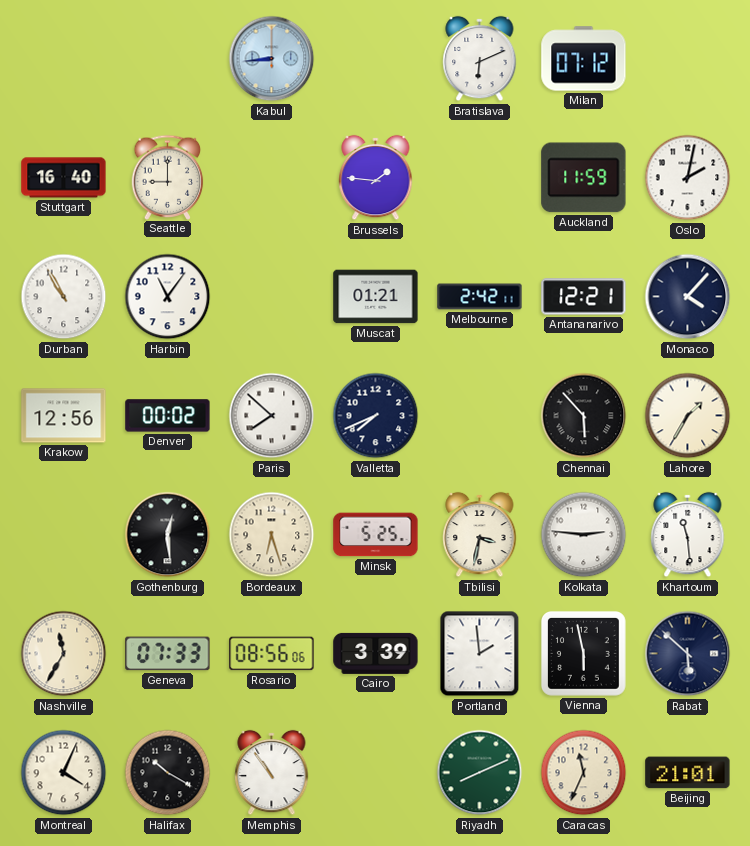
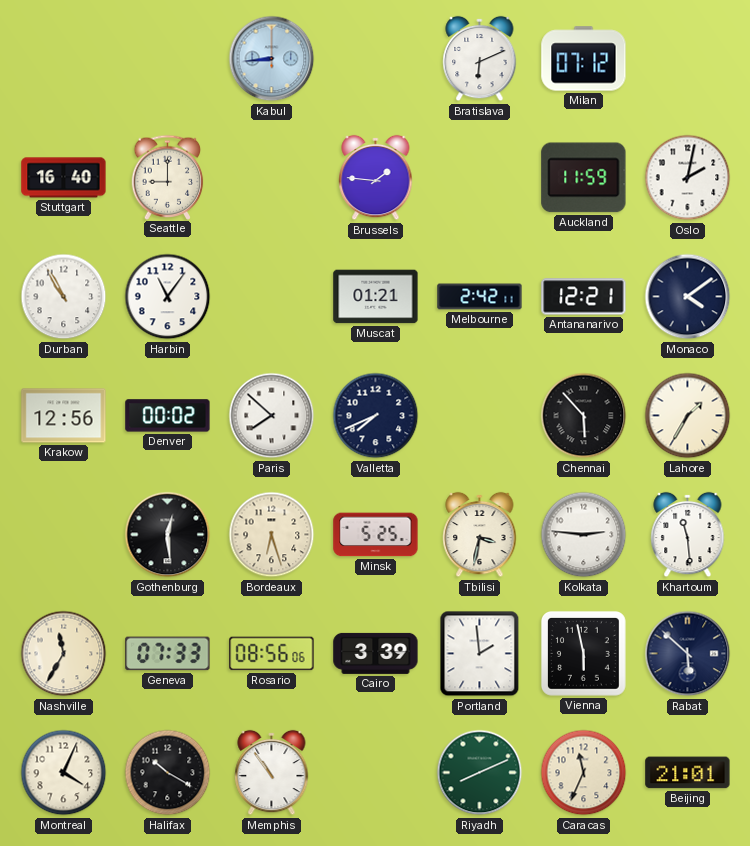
Monaco: 4:07 -> 4:09 (688, 297)
